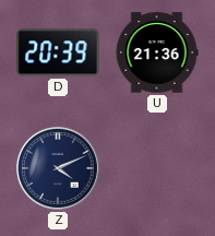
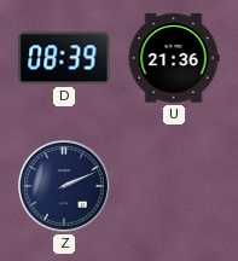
D: 20:39 -> 08:39 (64, 58)
Z: 4:11 -> 2:11 (64, 186)
